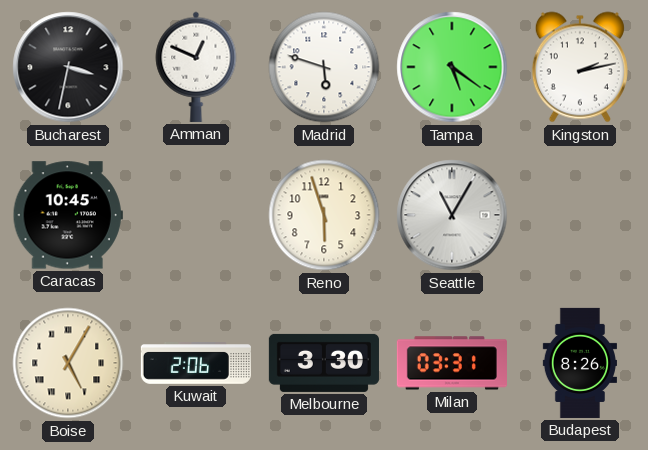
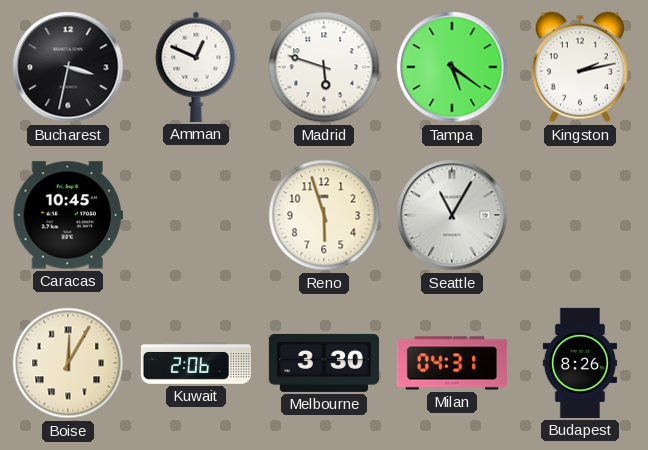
Boise: 5:05 -> 12:05 (68, 363)
Milan: 03:31 -> 04:31 (452, 363)
